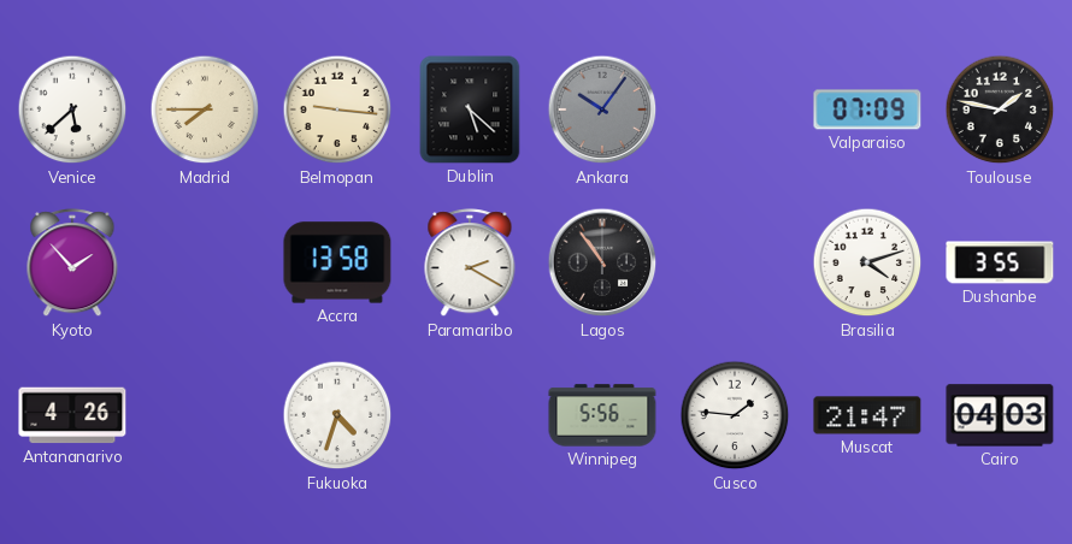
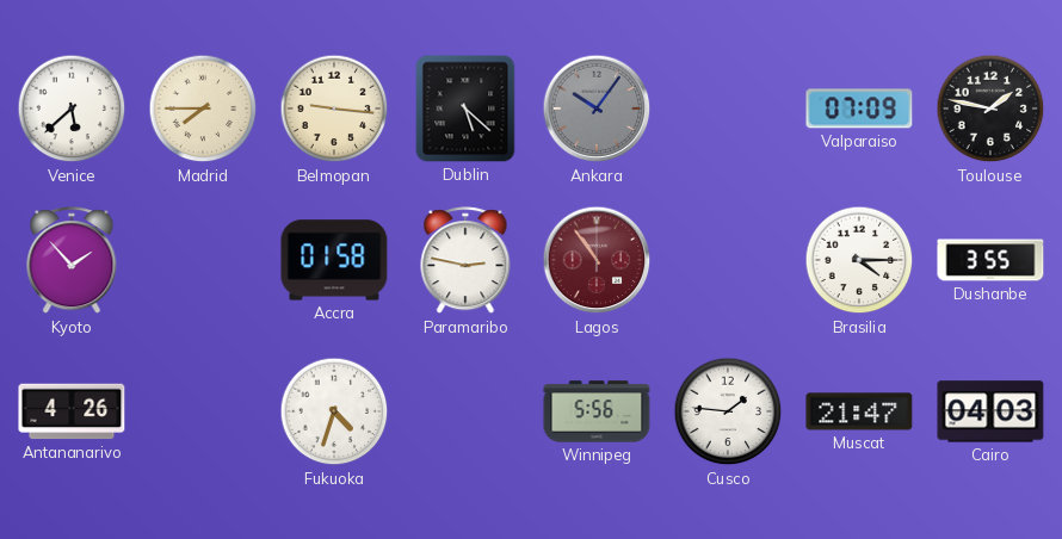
Accra: 13:58 -> 01:58 (334, 260)
Paramaribo: 2:20 -> 2:47 (465, 261)
Lagos dial: black -> burgundy (597, 260)
Brasilia: 4:12 -> 4:15 (859, 260)
